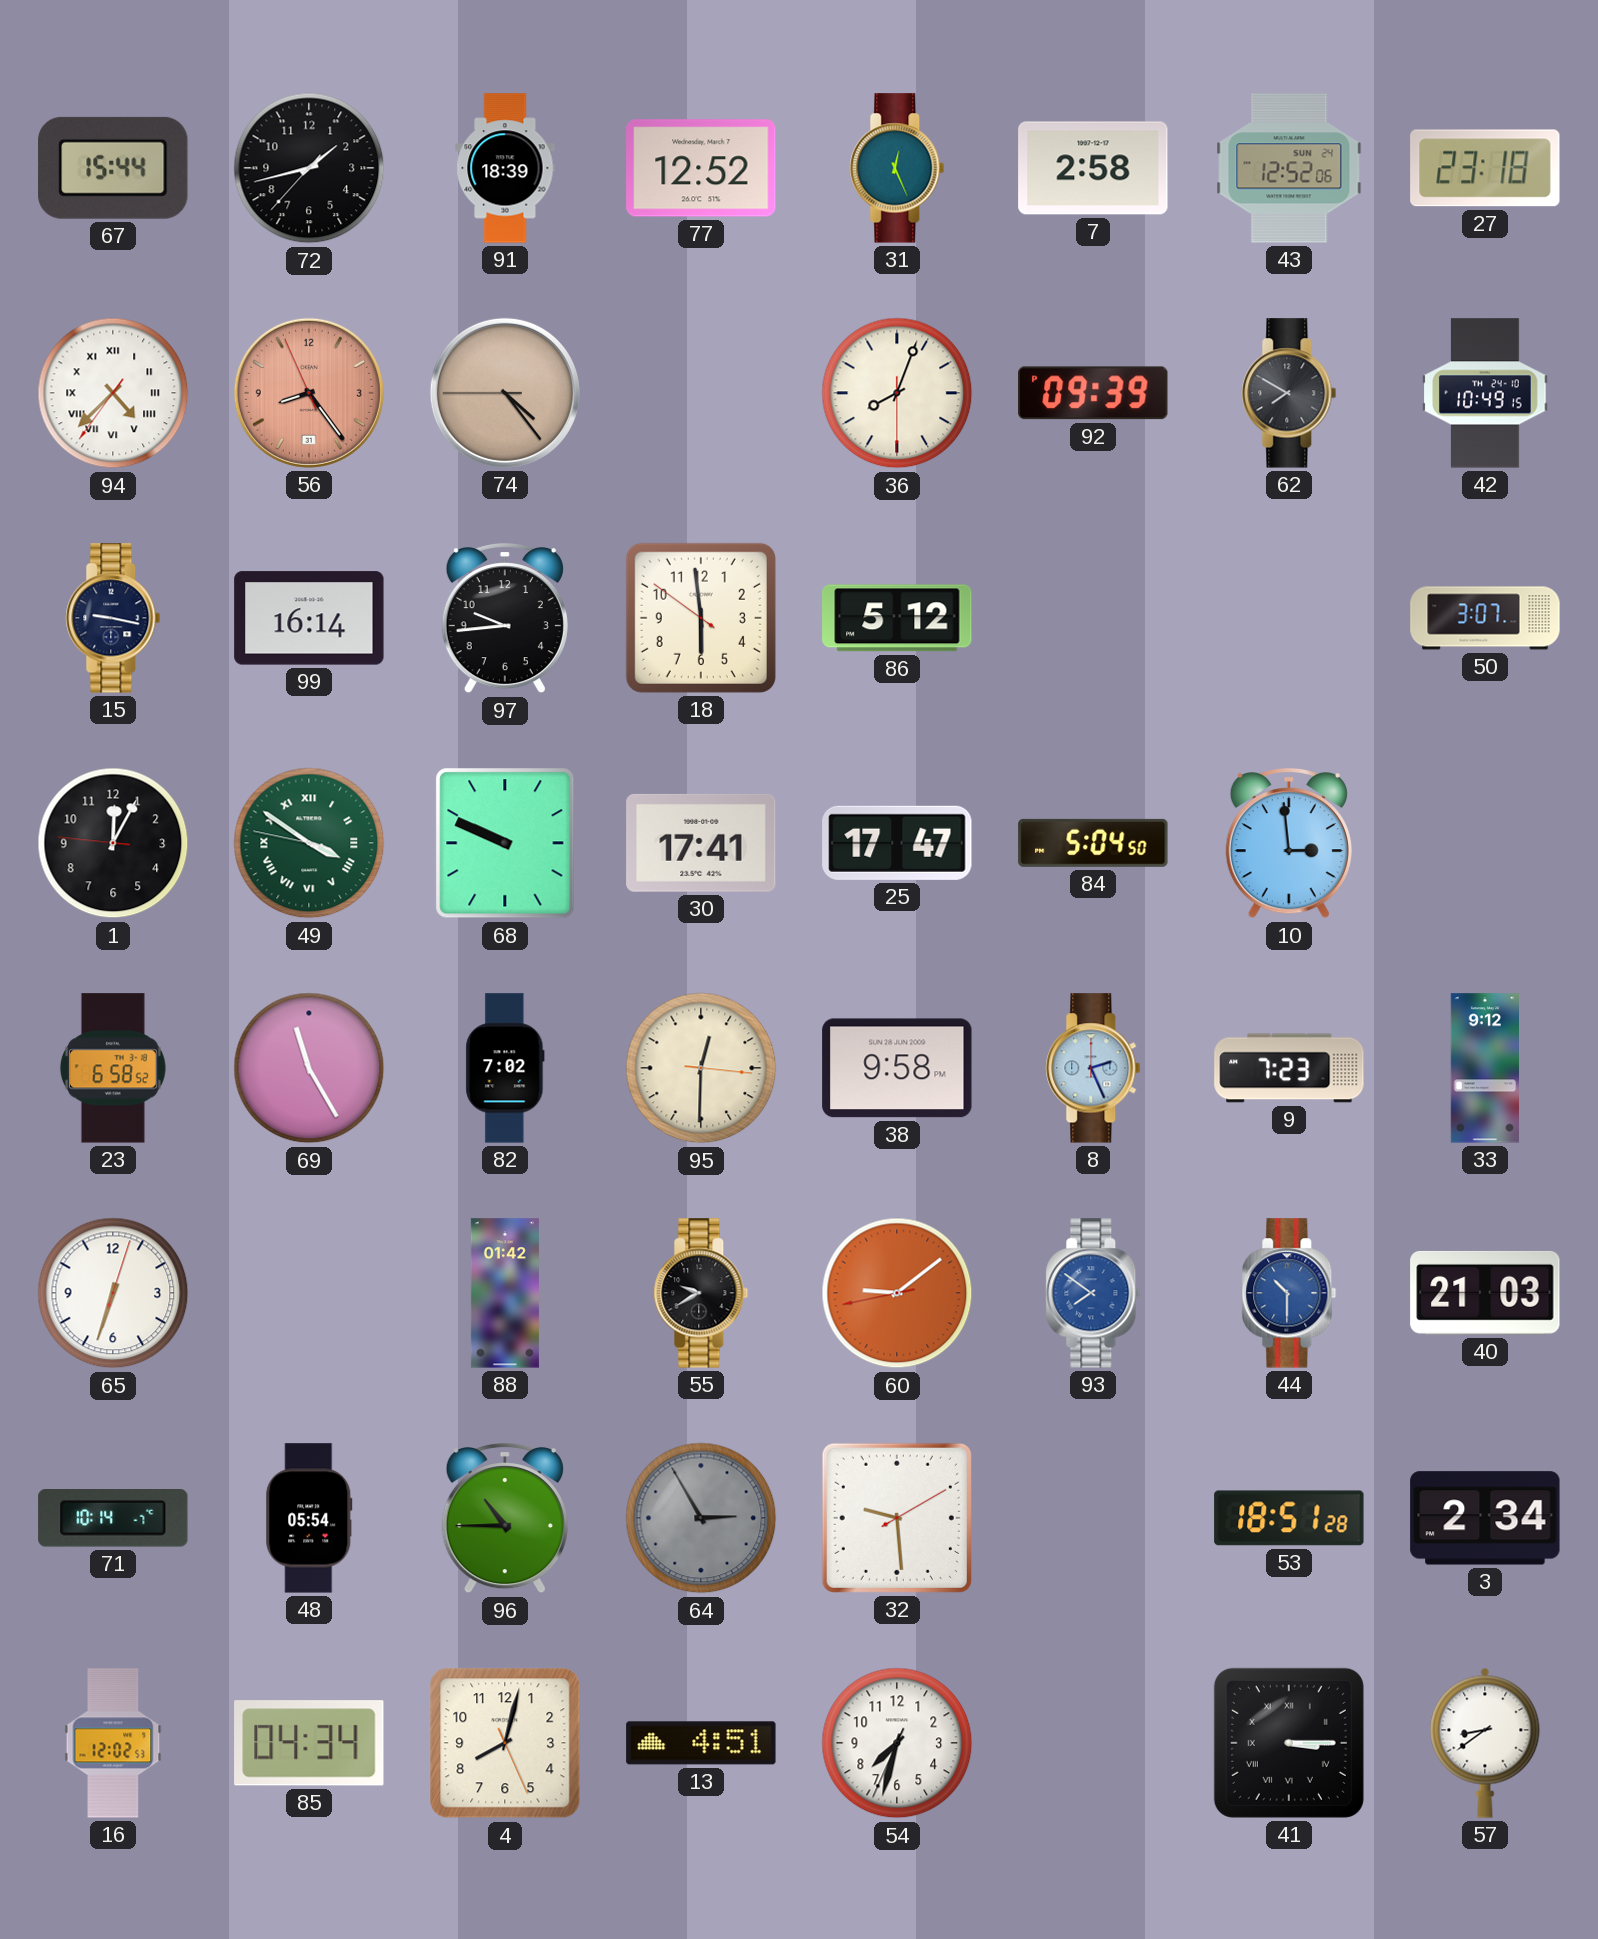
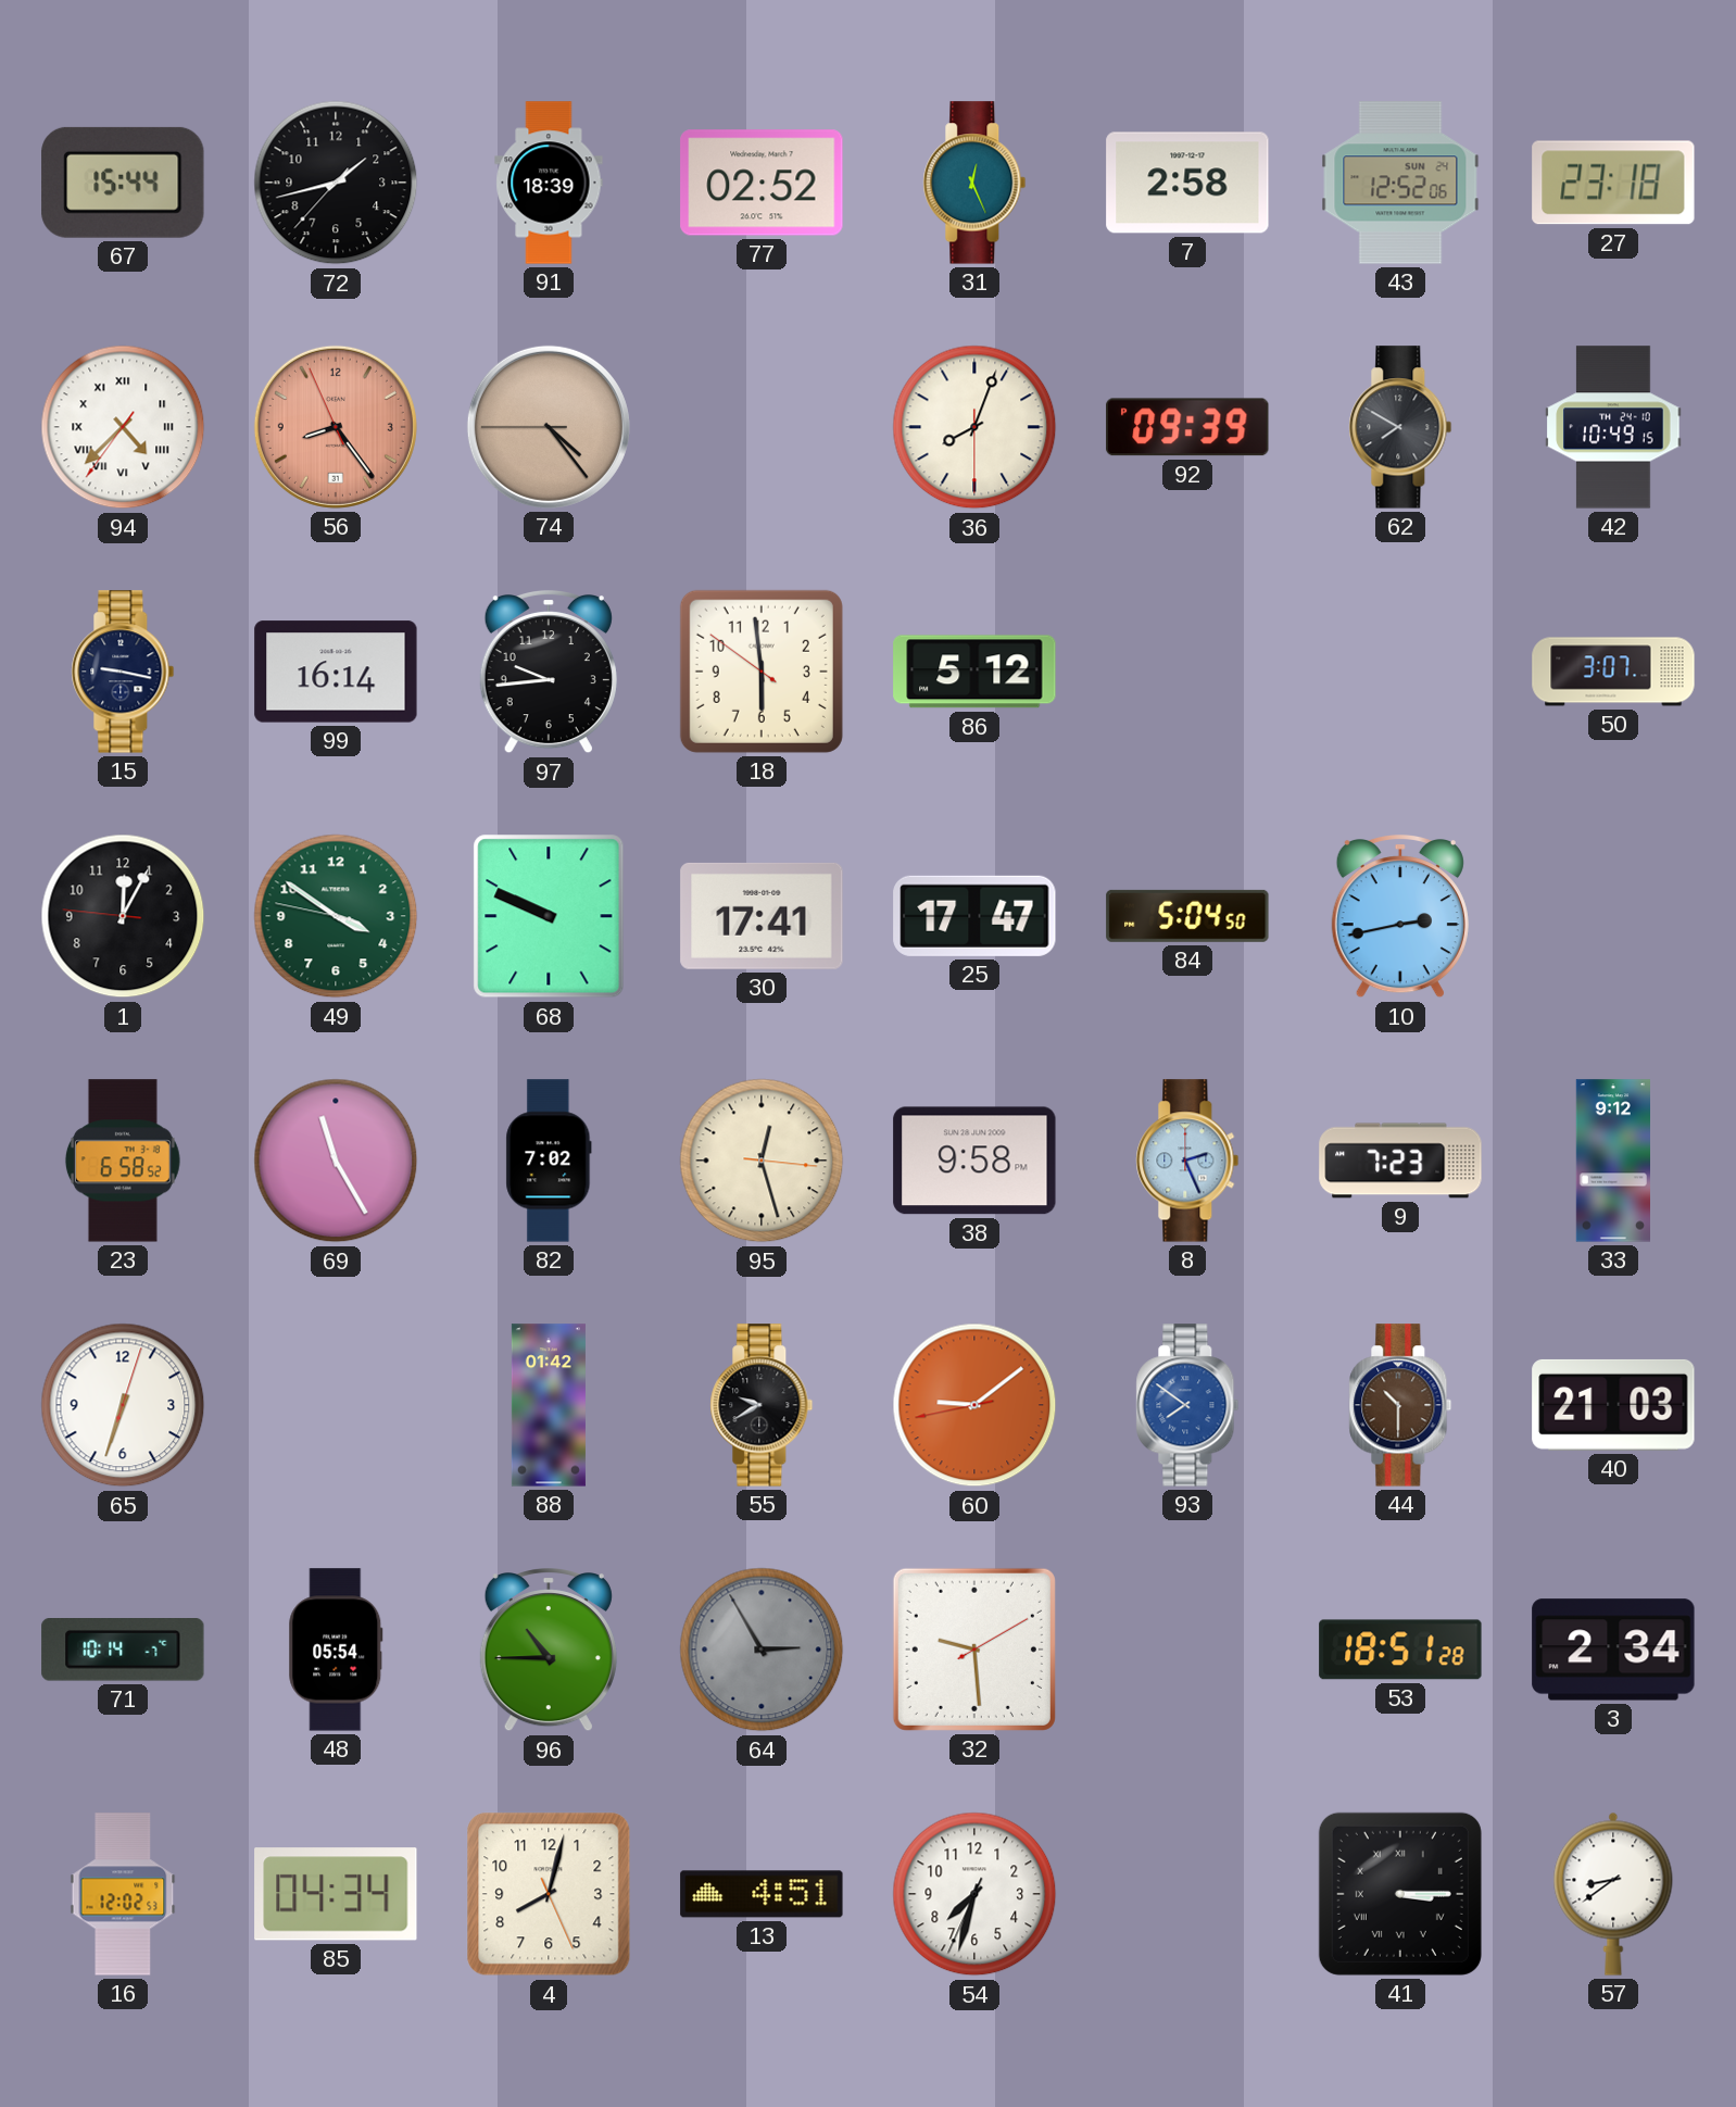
77: 12:52 -> 02:52 (762, 183)
49 numerals: Roman -> Arabic (336, 916)
10: 2:59 -> 2:43 (1400, 917)
95: 12:30 -> 12:27 (762, 1161)
44 dial: blue -> brown (1400, 1405)
